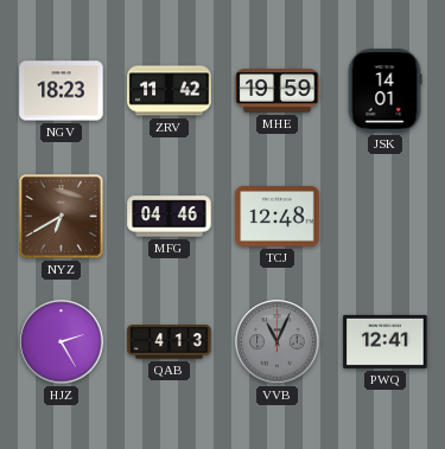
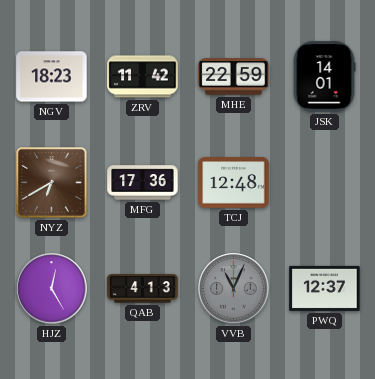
MHE: 19:59 -> 22:59 (234, 77)
MFG: 04:46 -> 17:36 (143, 183)
HJZ: 2:25 -> 12:25 (52, 289)
PWQ: 12:41 -> 12:37 (325, 288)
